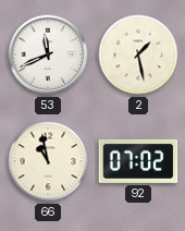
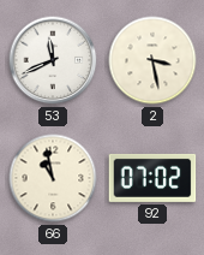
2: 1:28 -> 3:28 (152, 60)
